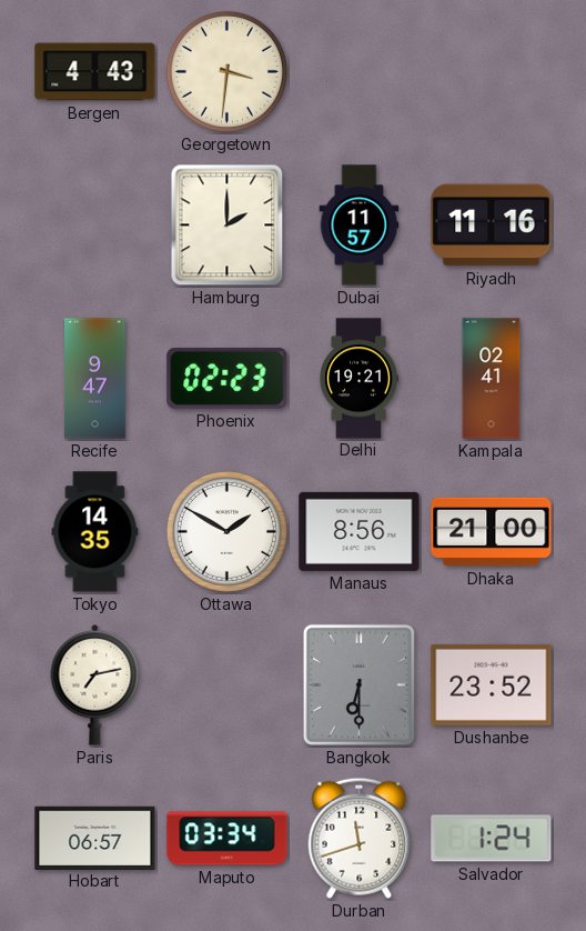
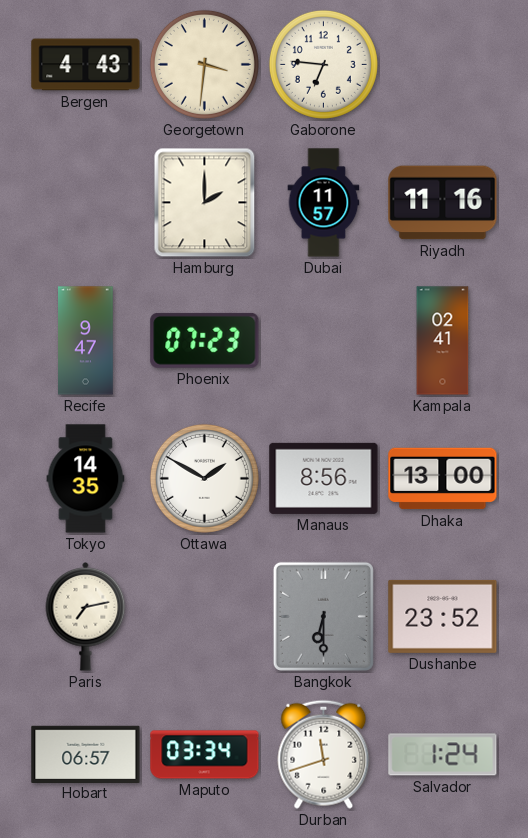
Gaborone: none -> 6:46 (323, 64)
Phoenix: 02:23 -> 07:23 (205, 340)
Delhi: 19:21 -> none (358, 379)
Dhaka: 21:00 -> 13:00 (443, 479)
